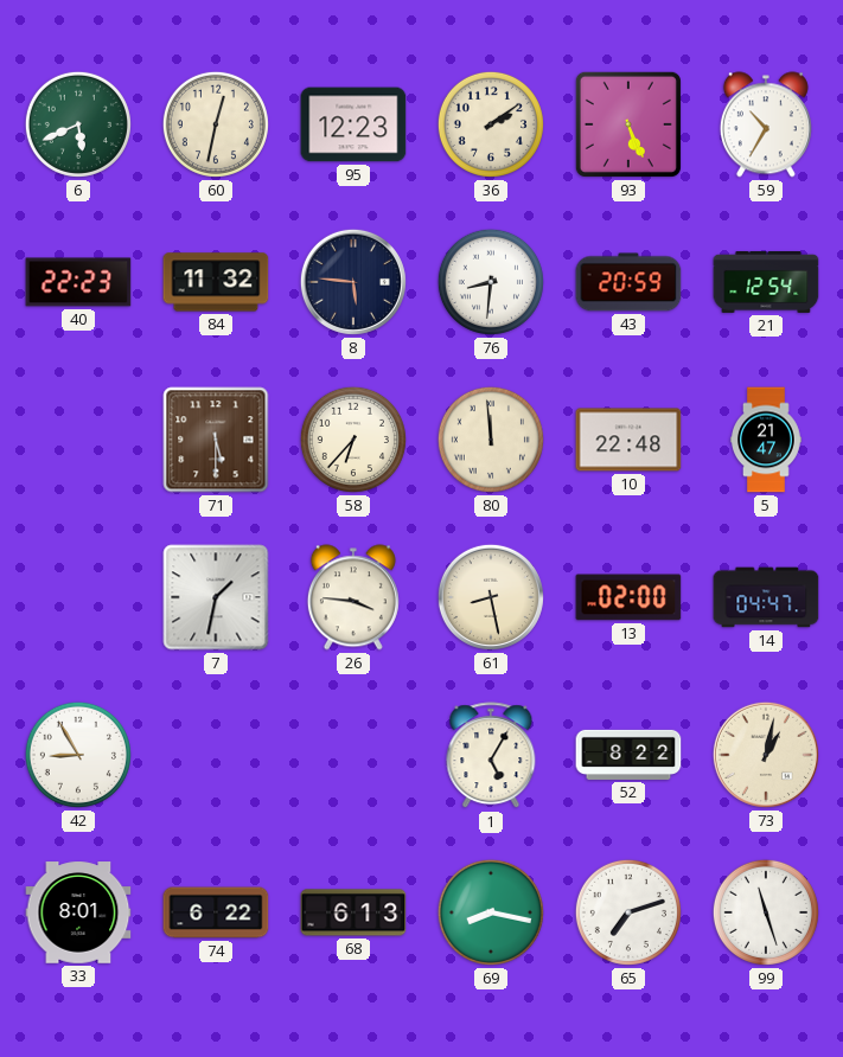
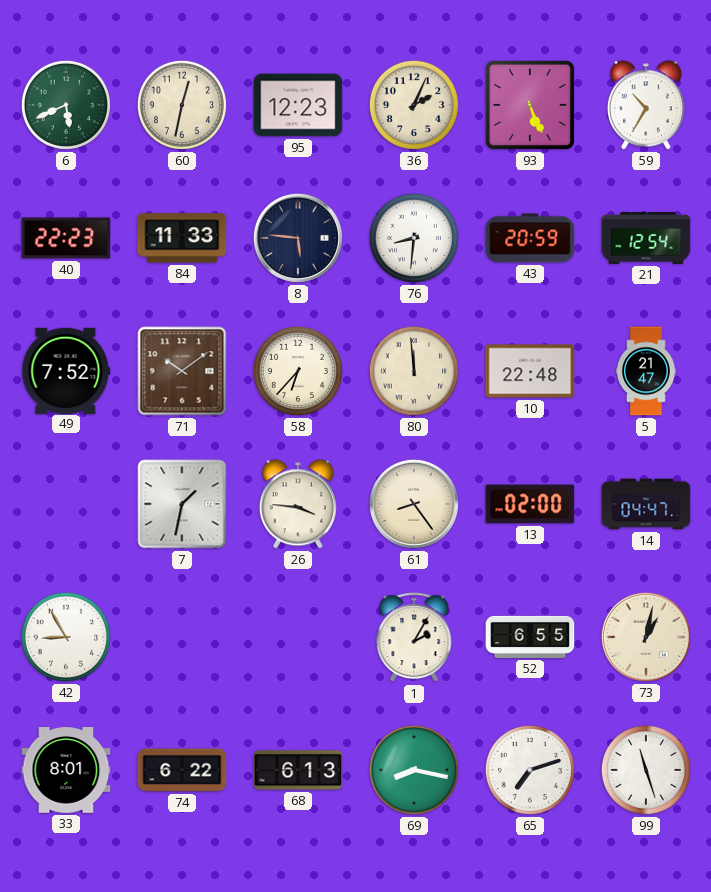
36: 2:09 -> 2:04 (414, 105)
84: 11:32 -> 11:33 (182, 238)
49: none -> 7:52 (66, 370)
71: 5:30 -> 10:09 (182, 371)
61: 8:28 -> 8:24 (414, 504)
1: 5:05 -> 2:05 (414, 638)
52: 8:22 -> 6:55 (530, 637)
